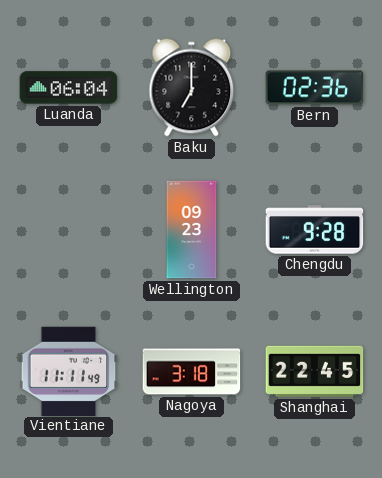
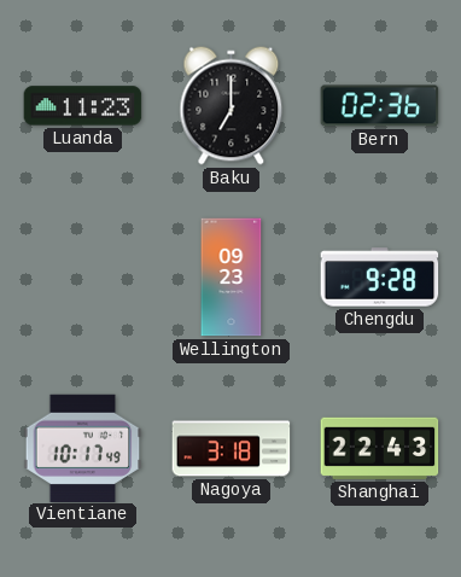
Luanda: 06:04 -> 11:23 (83, 106)
Vientiane: 11:11 -> 10:17 (83, 448)
Shanghai: 22:45 -> 22:43 (380, 448)
